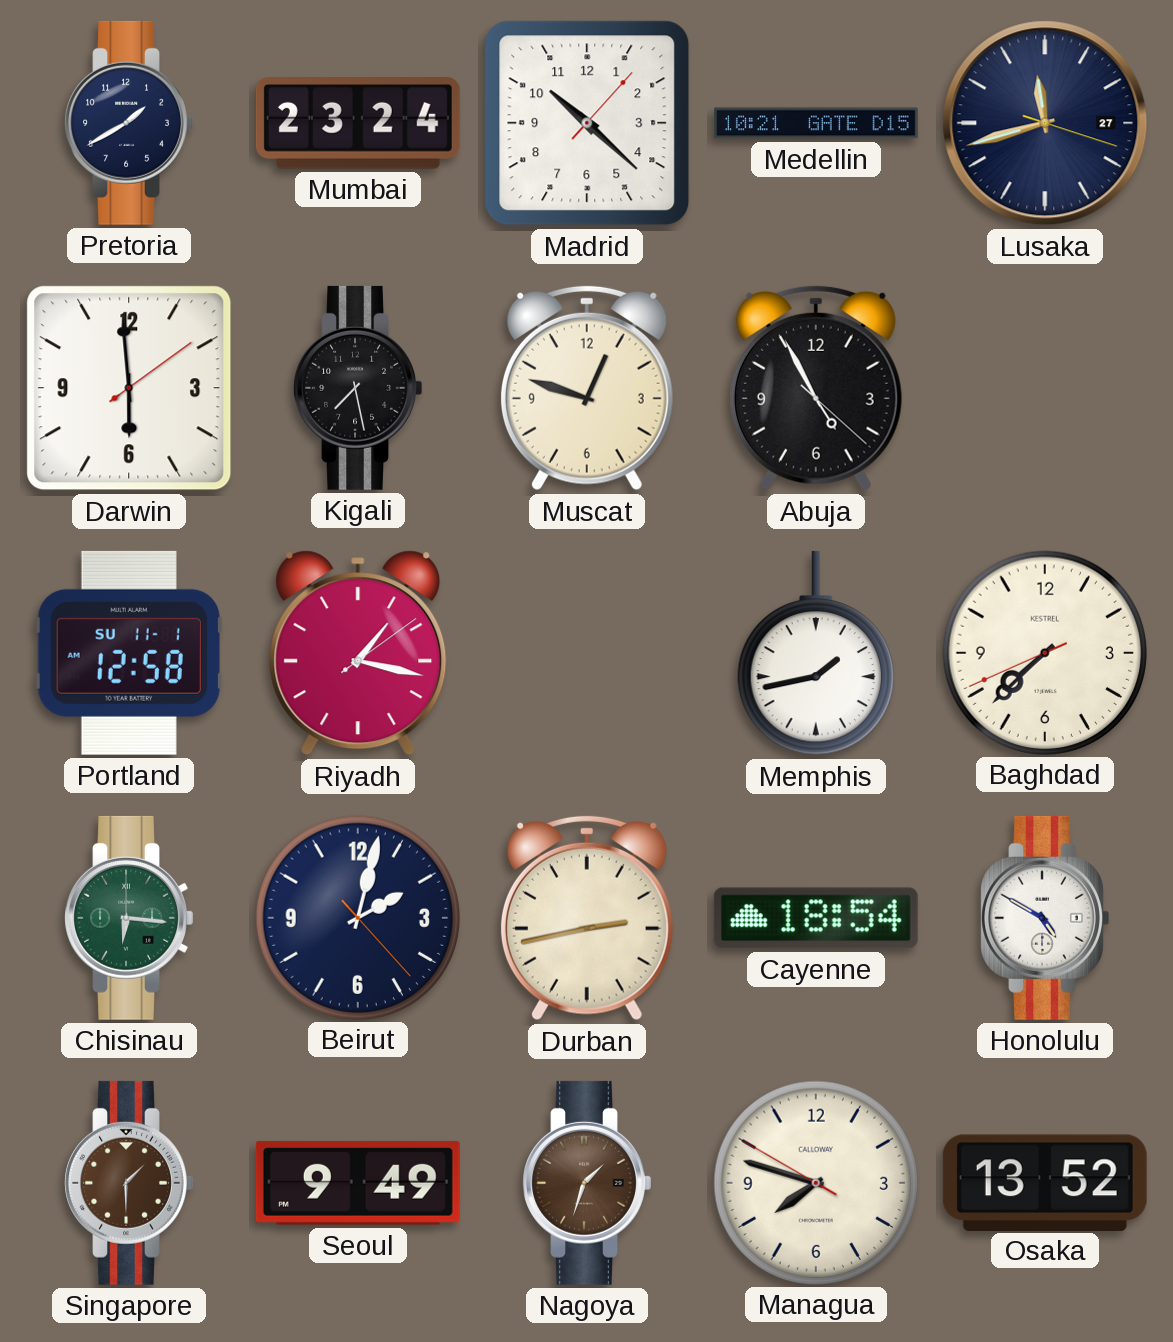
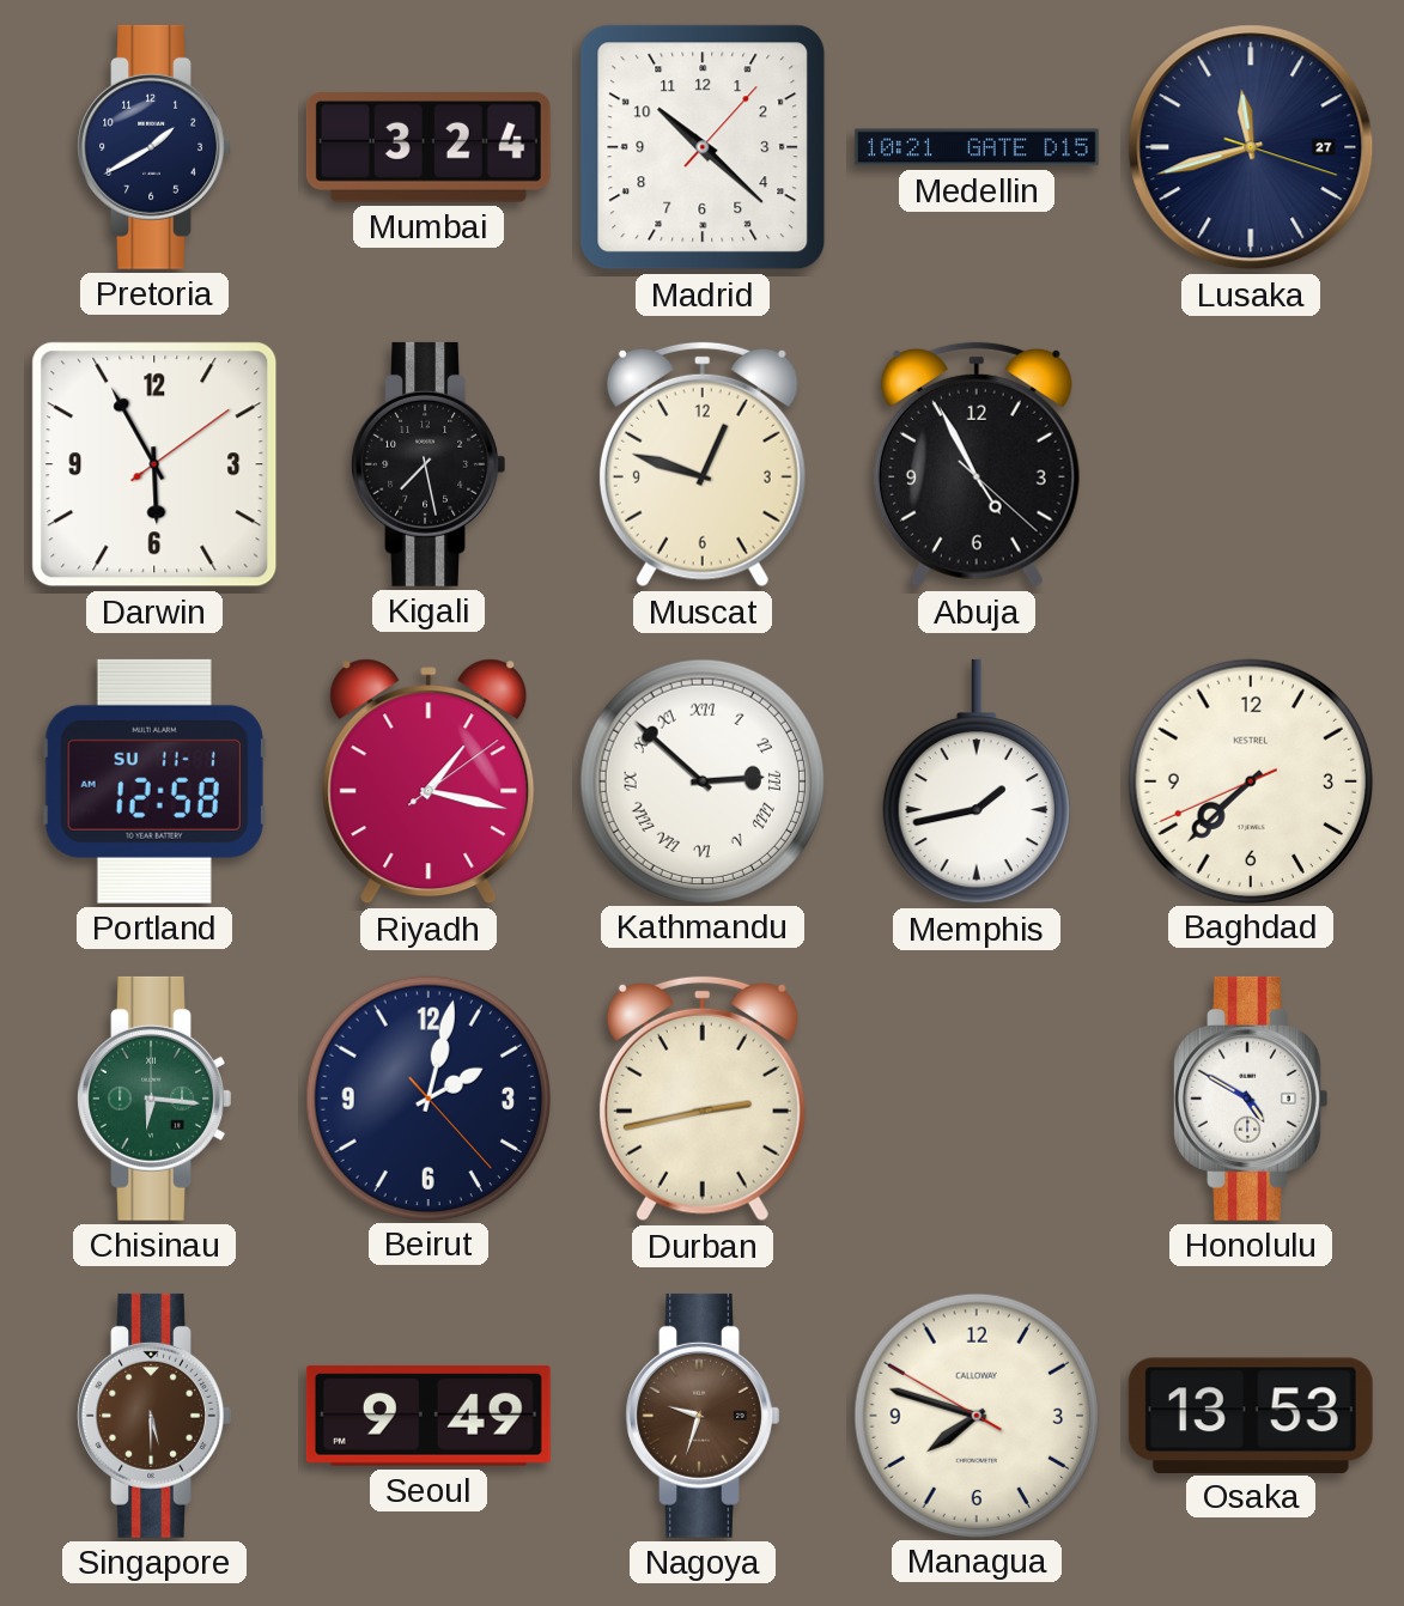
Mumbai: 23:24 -> 3:24 (429, 148)
Darwin: 5:59 -> 5:55 (154, 464)
Kathmandu: none -> 2:52 (701, 780)
Cayenne: 18:54 -> none (816, 918)
Singapore: 1:30 -> 5:30 (154, 1416)
Nagoya: 1:33 -> 9:33 (703, 1416)
Osaka: 13:52 -> 13:53 (1251, 1415)
